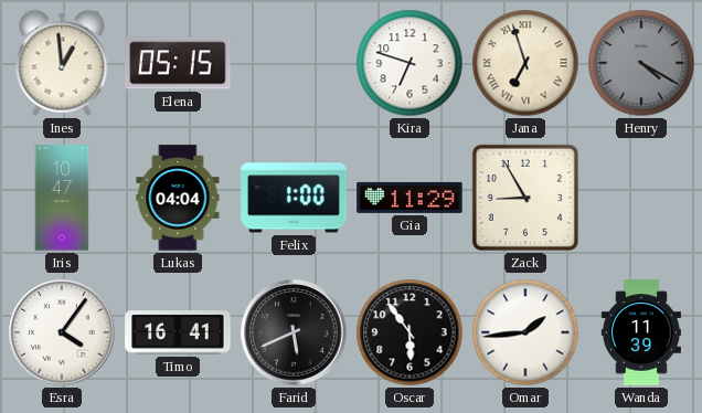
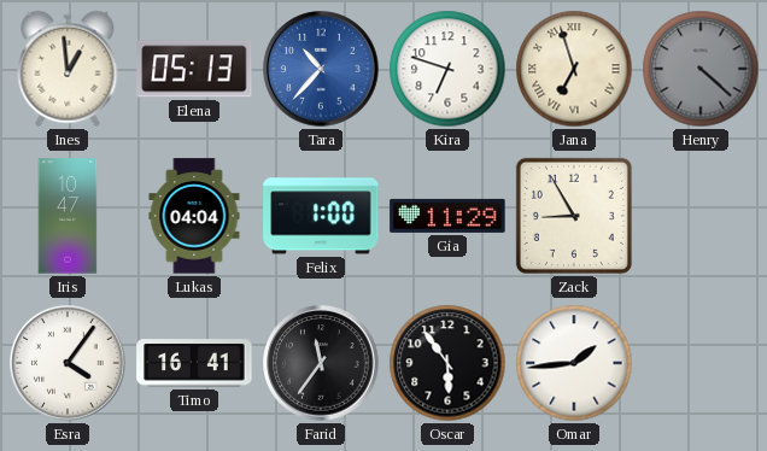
Elena: 05:15 -> 05:13 (194, 69)
Tara: none -> 10:37 (321, 69)
Henry: 4:20 -> 4:22 (701, 69)
Farid: 5:41 -> 11:36 (321, 363)
Wanda: 11:39 -> none (641, 332)
